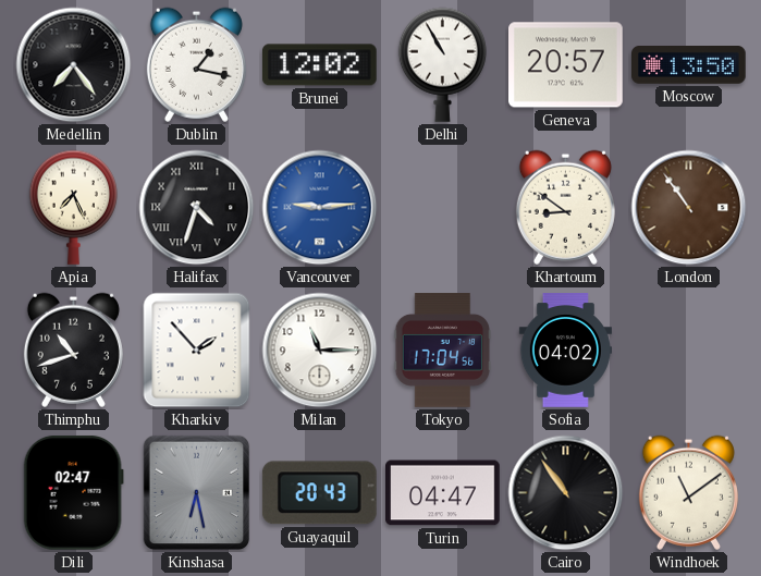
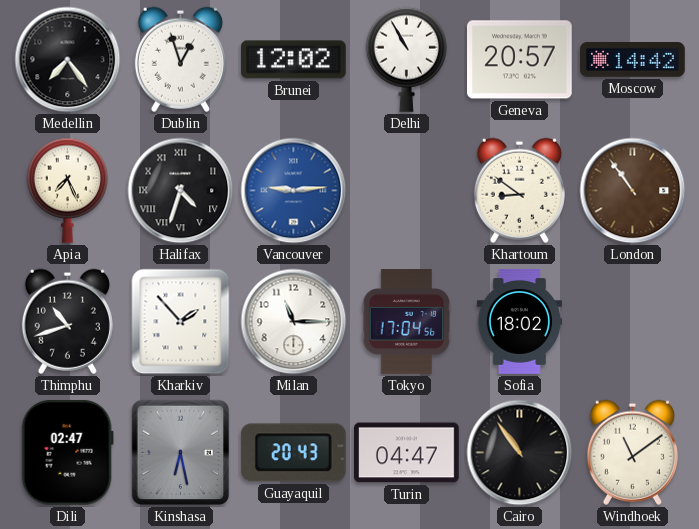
Dublin: 1:17 -> 12:57 (180, 59)
Moscow: 13:50 -> 14:42 (633, 60)
Sofia: 04:02 -> 18:02 (519, 322)
